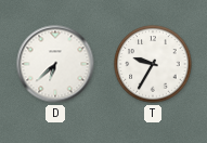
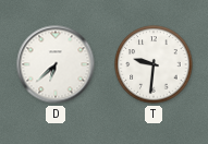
T: 9:35 -> 9:31 (154, 64)
